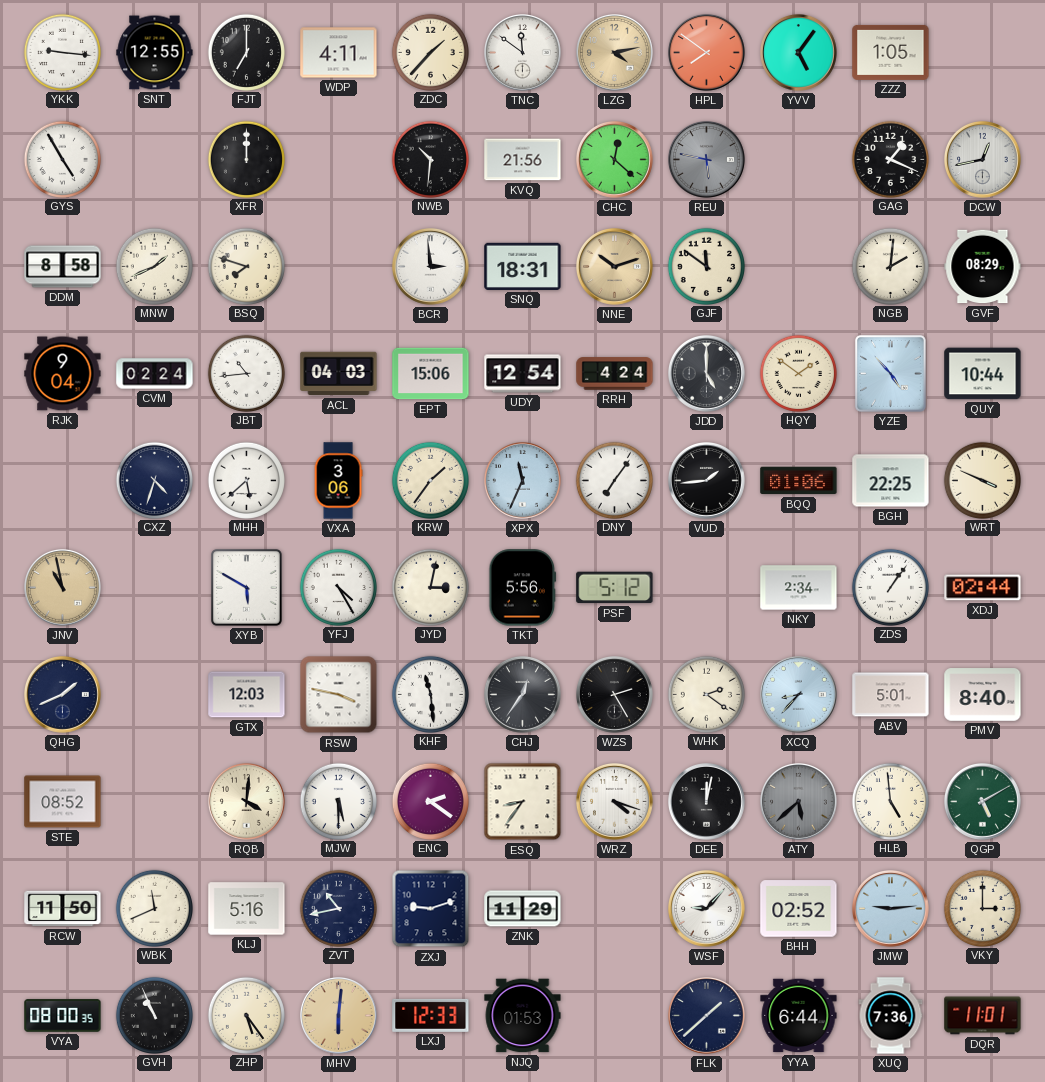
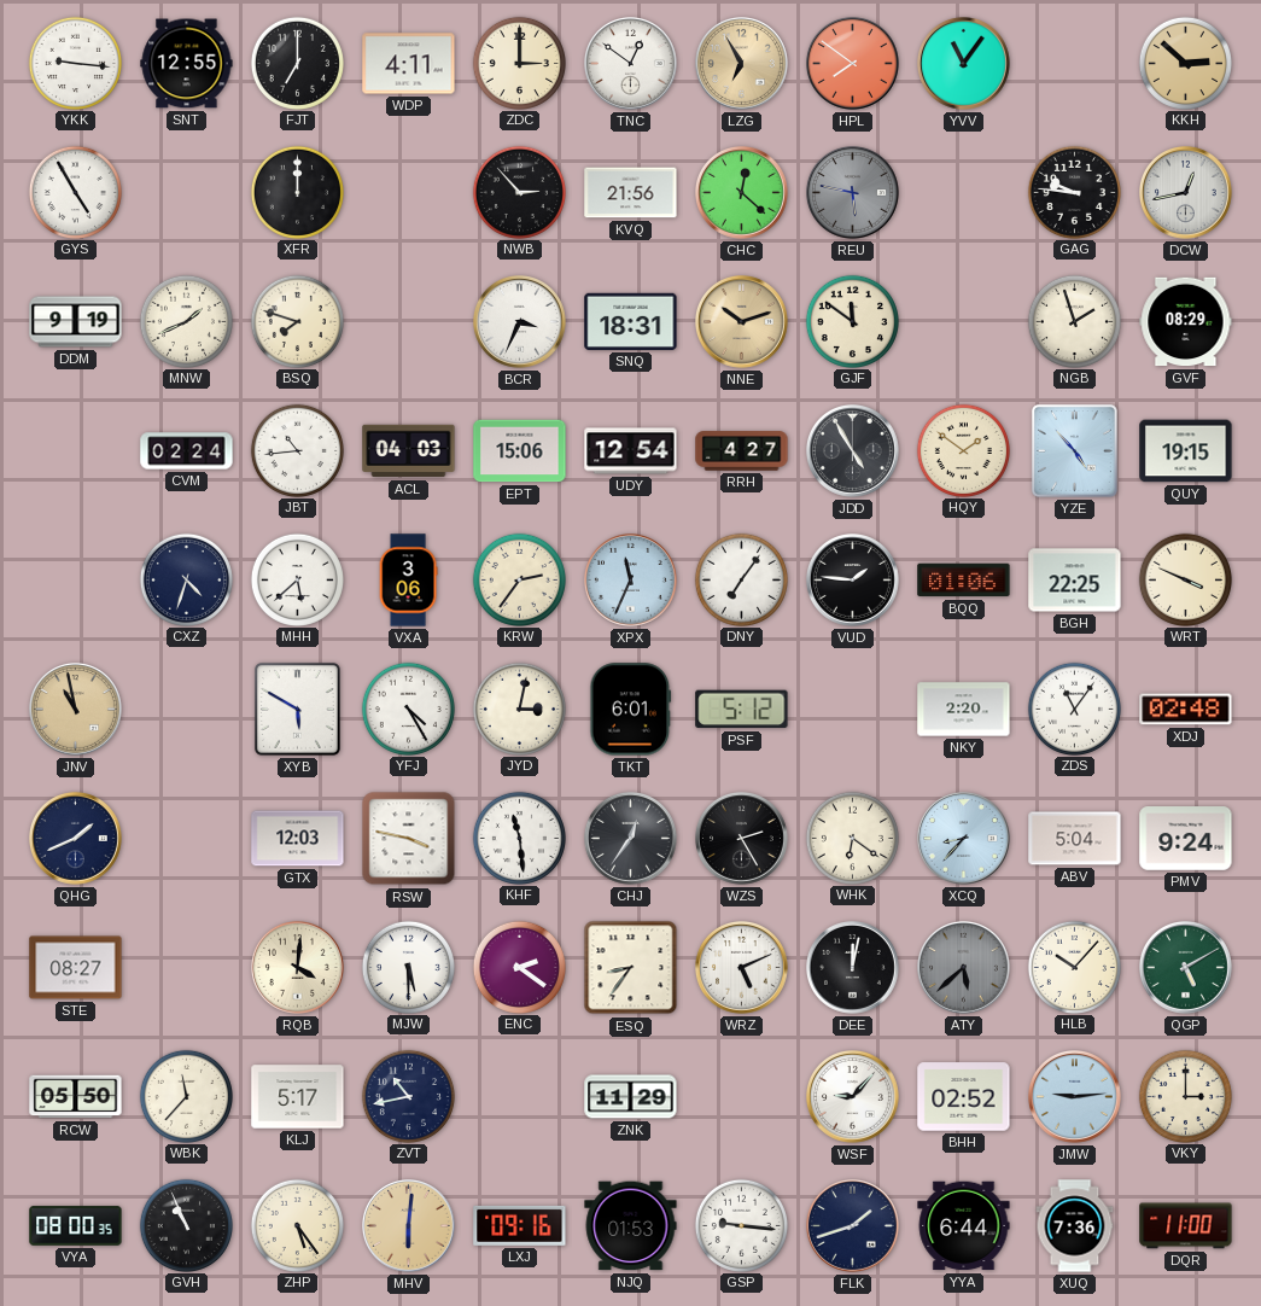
ZDC: 1:37 -> 3:00 (519, 63)
TNC: 11:51 -> 12:51 (631, 64)
LZG: 4:13 -> 6:55 (742, 64)
YVV: 5:06 -> 11:06 (964, 64)
ZZZ: 1:05 -> none (891, 52)
KKH: none -> 2:52 (1185, 63)
NWB: 10:31 -> 2:53 (519, 192)
GAG: 1:19 -> 9:46 (1074, 192)
DDM: 8:58 -> 9:19 (76, 322)
BCR: 2:59 -> 3:34 (520, 322)
NGB: 2:01 -> 1:57 (1074, 321)
RJK: 9:04 -> none (63, 374)
RRH: 4:24 -> 4:27 (742, 451)
JDD: 5:00 -> 4:55 (853, 451)
QUY: 10:44 -> 19:15 (1186, 451)
KRW: 1:36 -> 2:36 (519, 579)
VUD: 1:44 -> 1:46 (853, 581)
TKT: 5:56 -> 6:01 (631, 710)
NKY: 2:34 -> 2:20 (964, 710)
ZDS: 1:06 -> 11:06 (1074, 709)
XDJ: 02:44 -> 02:48 (1186, 710)
WHK: 2:21 -> 6:21 (852, 838)
ABV: 5:01 -> 5:04 (1075, 839)
PMV: 8:40 -> 9:24 (1186, 839)
STE: 08:52 -> 08:27 (76, 968)
WRZ: 4:18 -> 5:11 (742, 968)
HLB: 4:59 -> 10:07 (1074, 967)
RCW: 11:50 -> 05:50 (76, 1097)
WBK: 11:41 -> 11:37 (186, 1096)
KLJ: 5:16 -> 5:17 (298, 1097)
ZXJ: 9:12 -> none (431, 909)
LXJ: 12:33 -> 09:16 (520, 1225)
GSP: none -> 9:16 (741, 1225)
FLK: 1:38 -> 1:42 (853, 1226)
DQR: 11:01 -> 11:00 (1186, 1226)
